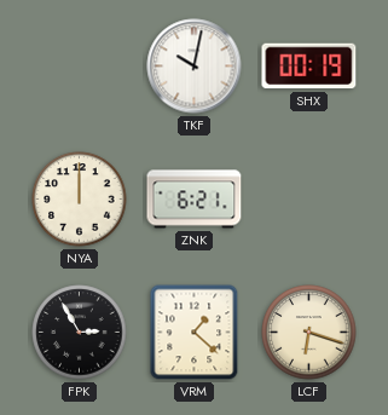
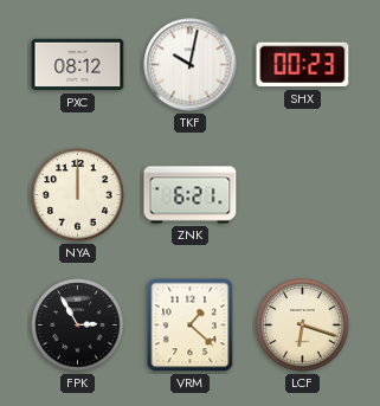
PXC: none -> 08:12 (78, 65)
SHX: 00:19 -> 00:23 (303, 65)
